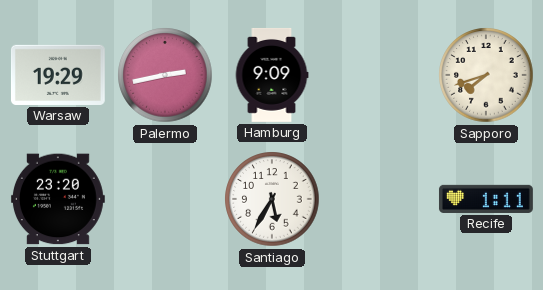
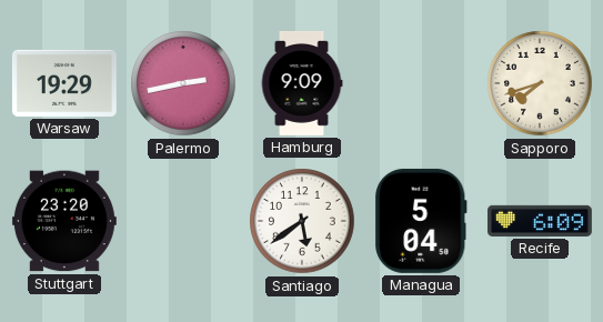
Santiago: 5:35 -> 5:39 (302, 221)
Managua: none -> 5:04 (421, 221)
Recife: 1:11 -> 6:09 (540, 221)
